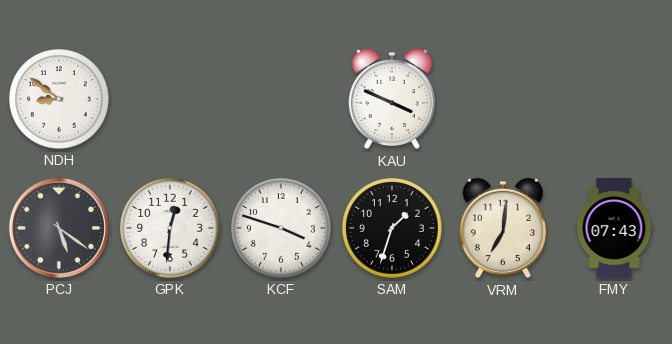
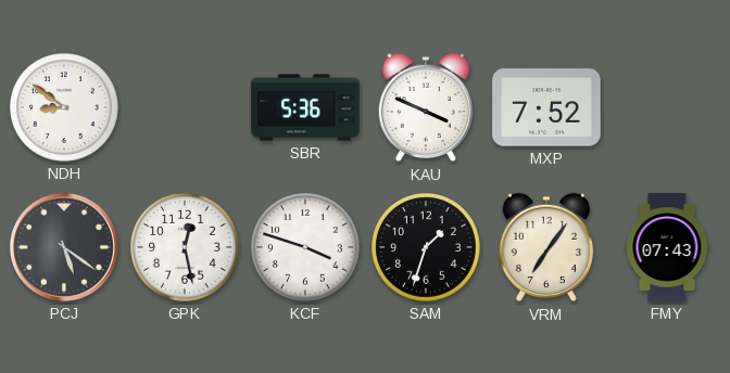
SBR: none -> 5:36 (305, 107)
MXP: none -> 7:52 (546, 107)
GPK: 12:31 -> 12:28 (186, 248)
VRM: 7:01 -> 7:06 (545, 247)
